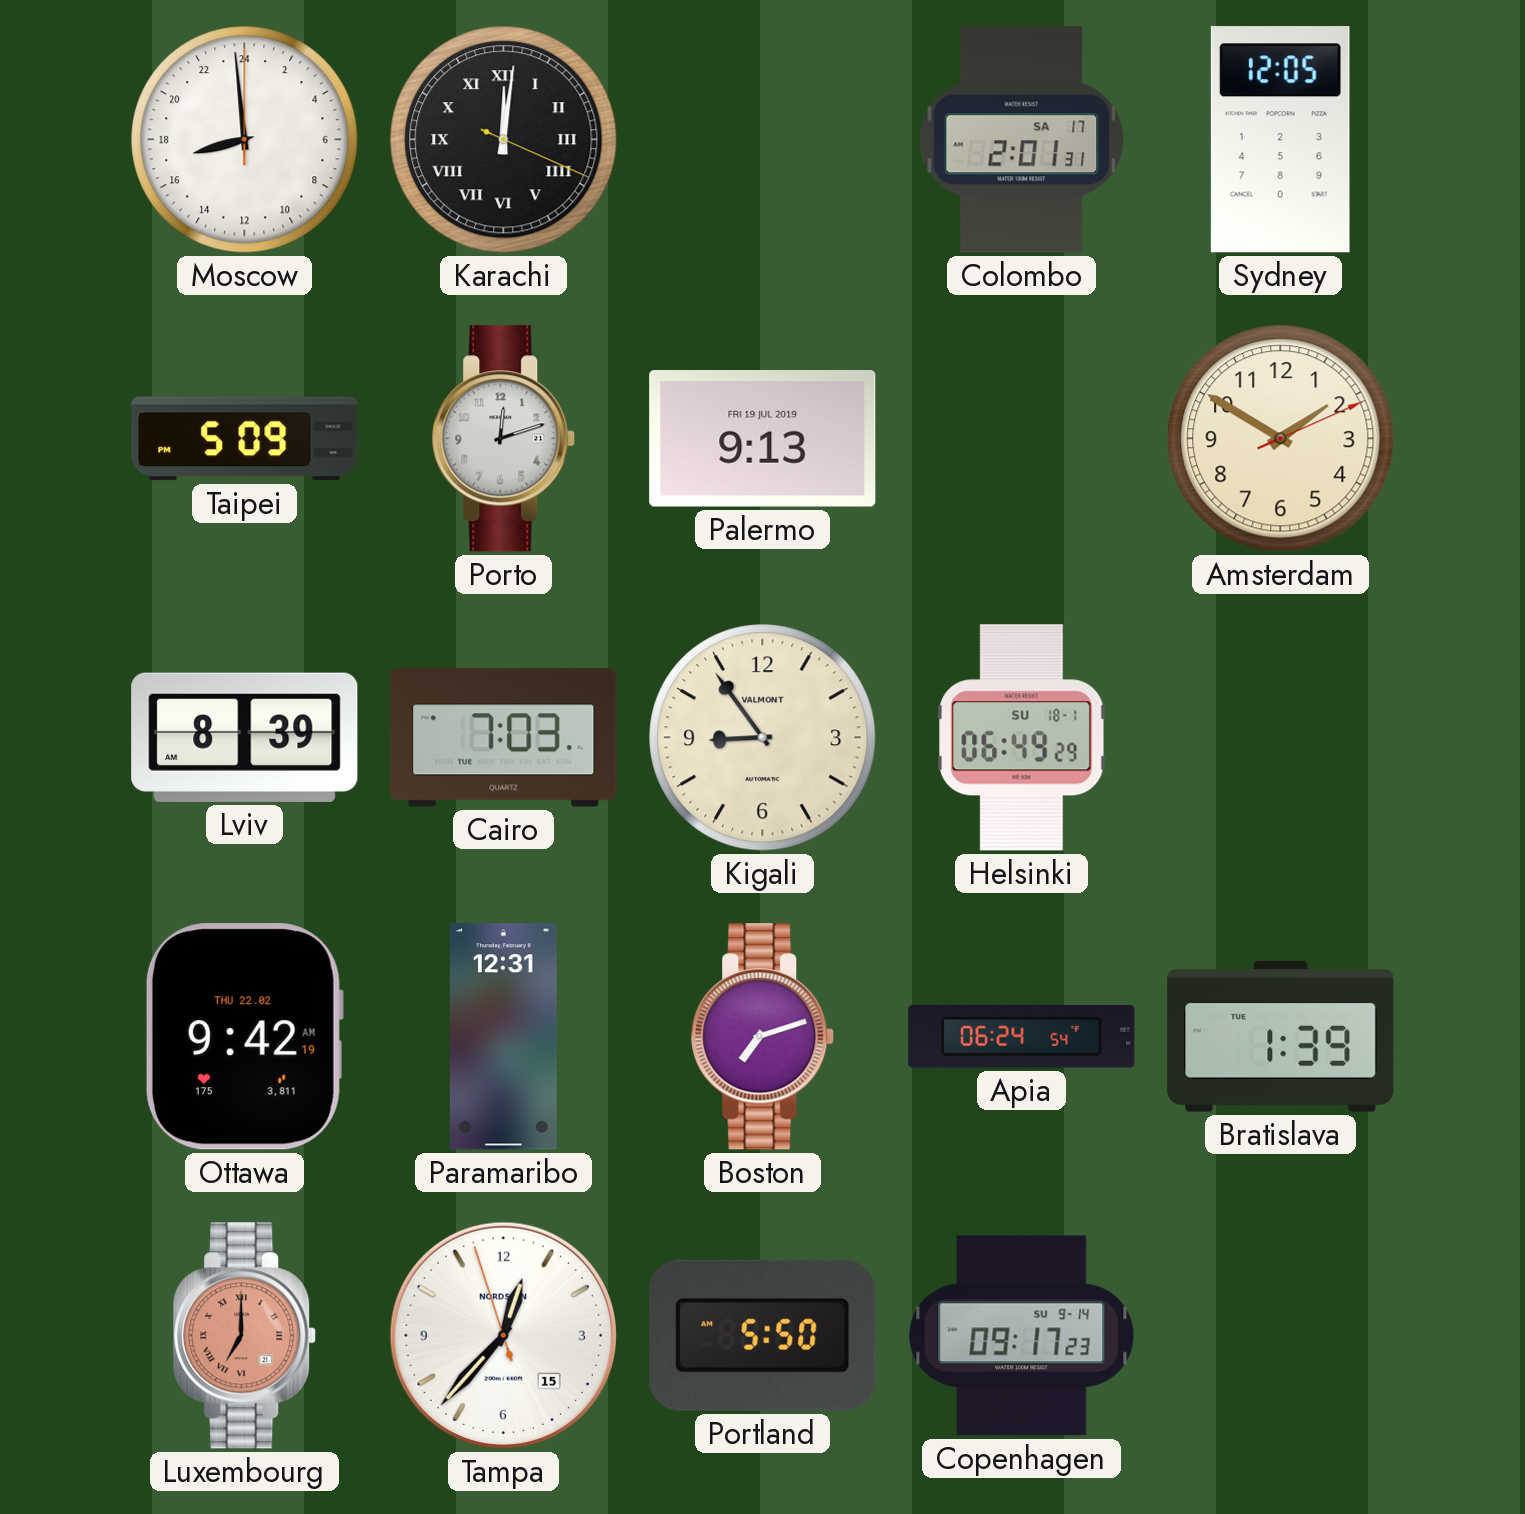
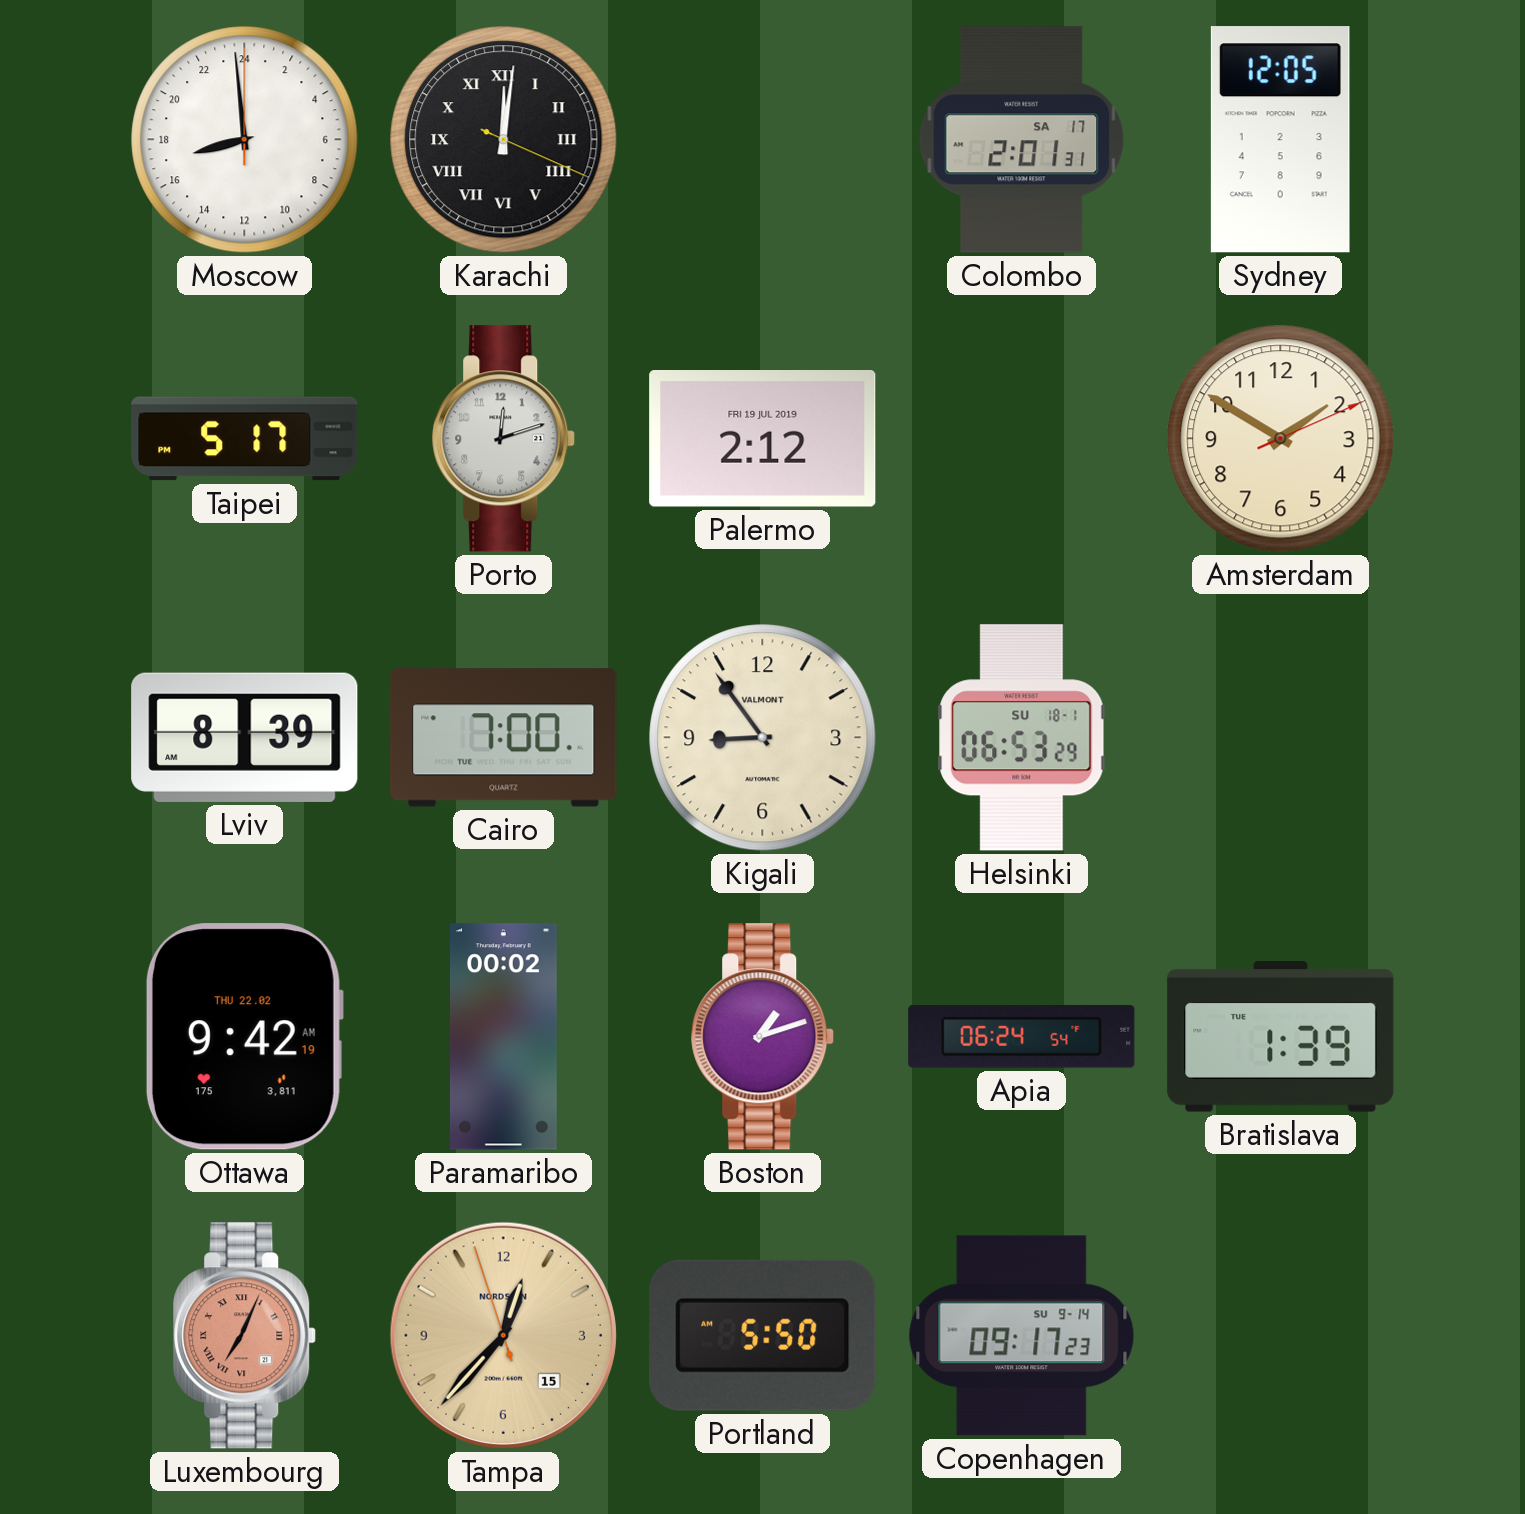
Taipei: 5:09 -> 5:17 (245, 439)
Palermo: 9:13 -> 2:12 (763, 439)
Cairo: 7:03 -> 7:00 (504, 738)
Helsinki: 06:49 -> 06:53 (1022, 738)
Paramaribo: 12:31 -> 00:02 (503, 1037)
Boston: 7:12 -> 1:12 (763, 1037)
Luxembourg: 7:00 -> 7:04 (245, 1336)
Tampa dial: white -> champagne (503, 1335)
